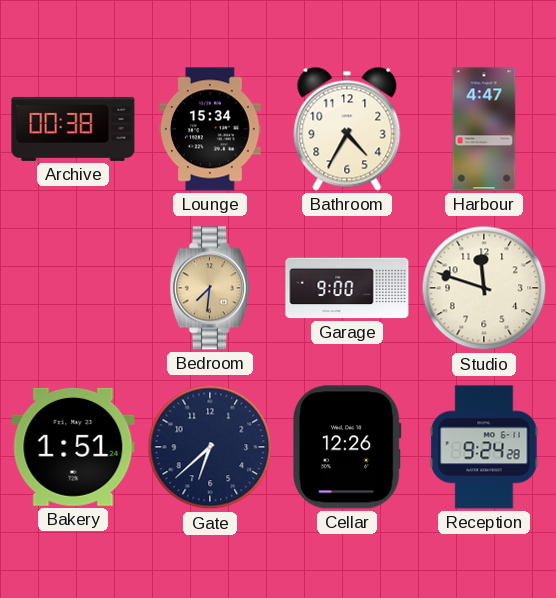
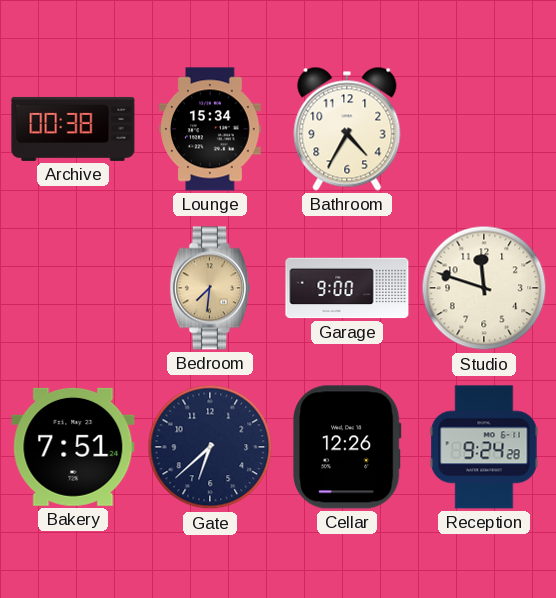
Harbour: 4:47 -> none (484, 129)
Bakery: 1:51 -> 7:51 (73, 447)
